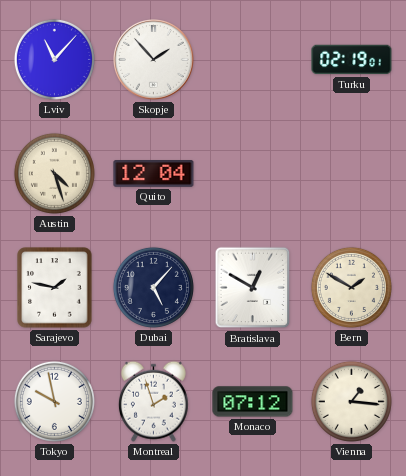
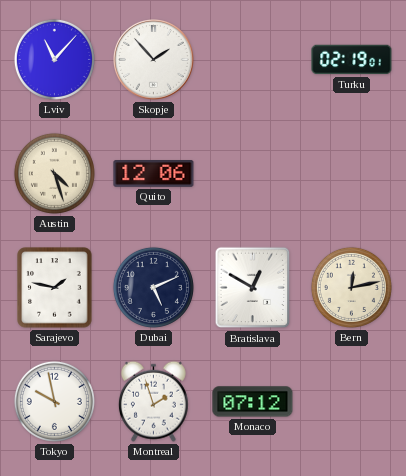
Quito: 12:04 -> 12:06 (154, 174)
Dubai: 5:07 -> 5:11 (153, 287)
Bern: 1:50 -> 12:13 (351, 287)
Vienna: 1:16 -> none (351, 401)
